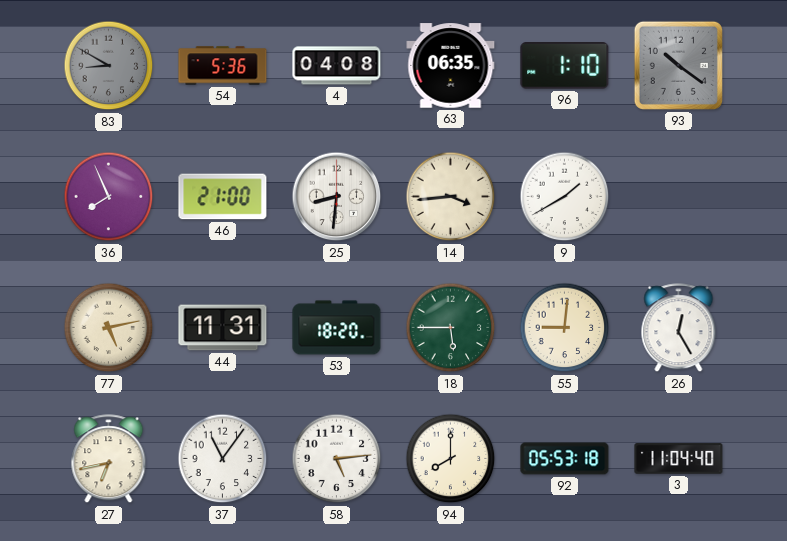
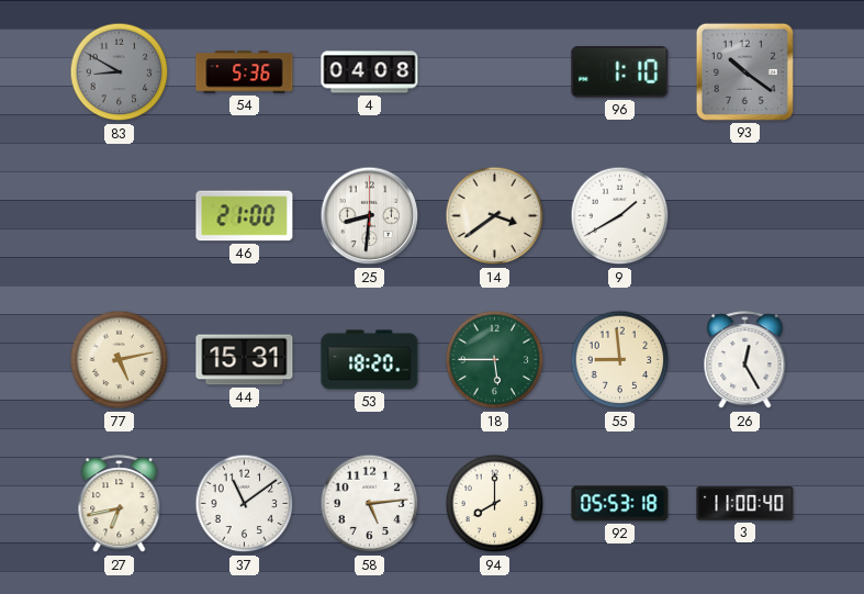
63: 06:35 -> none (451, 66)
36: 7:56 -> none (109, 197)
14: 3:44 -> 3:39 (495, 216)
44: 11:31 -> 15:31 (245, 360)
55: 9:01 -> 8:59 (620, 360)
37: 11:06 -> 11:09 (245, 504)
3: 11:04 -> 11:00 (745, 504)
